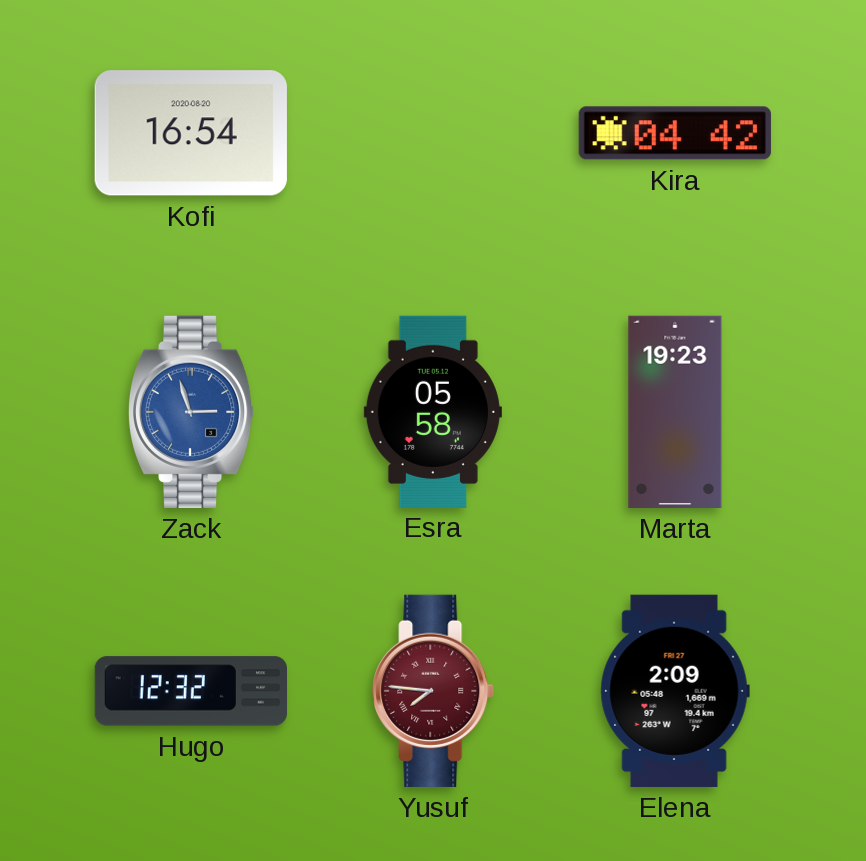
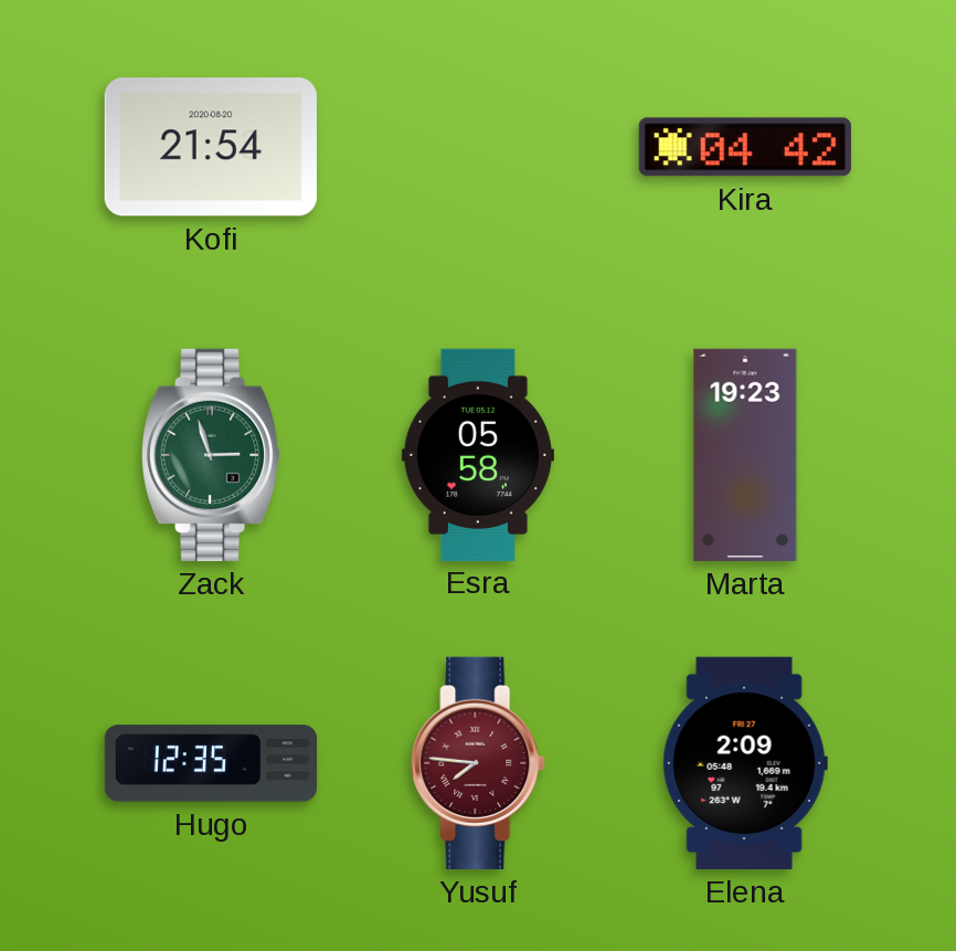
Kofi: 16:54 -> 21:54 (211, 147)
Zack dial: blue -> green (211, 455)
Hugo: 12:32 -> 12:35 (210, 763)
